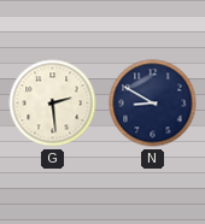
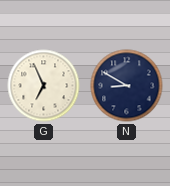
G: 2:29 -> 6:56 (44, 86)
